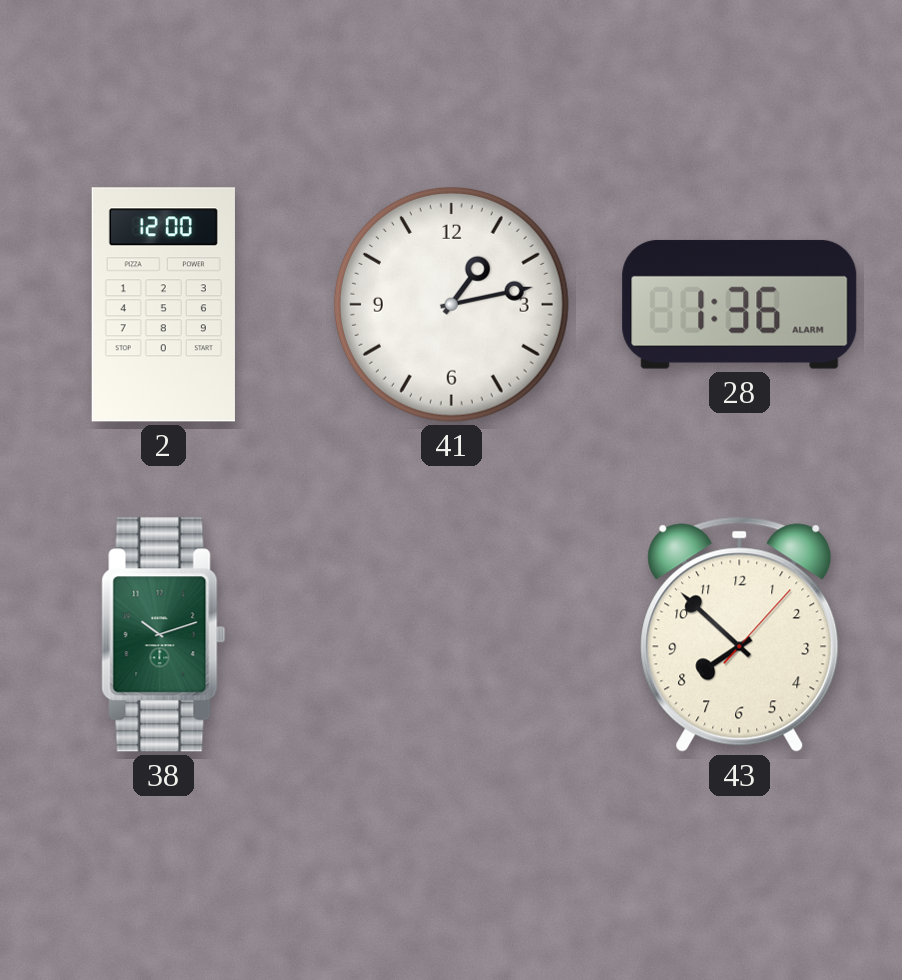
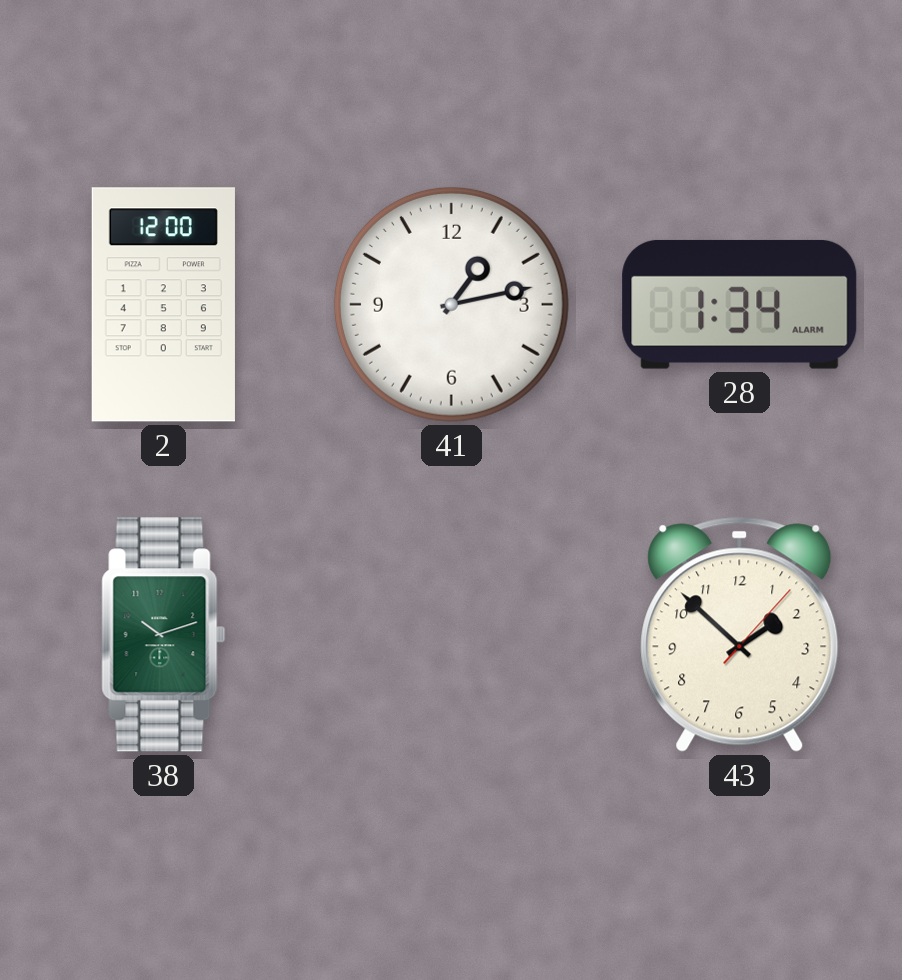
28: 1:36 -> 1:34 (740, 304)
43: 7:52 -> 1:52 (740, 634)
